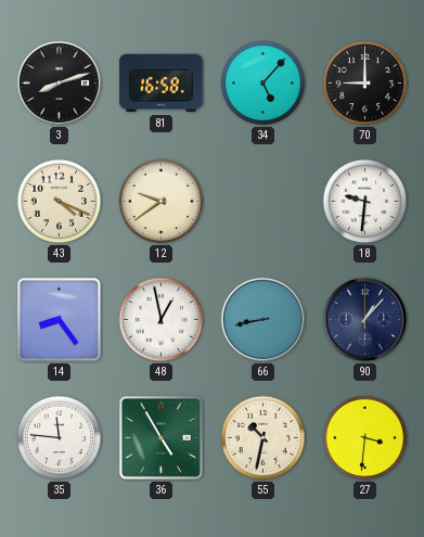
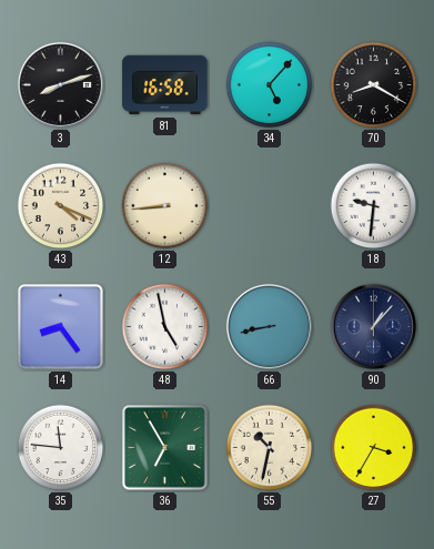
70: 9:00 -> 8:20 (374, 85)
12: 9:39 -> 8:44 (165, 206)
48: 12:58 -> 4:58 (165, 327)
36: 4:55 -> 6:55 (164, 447)
27: 3:31 -> 3:35 (374, 448)
